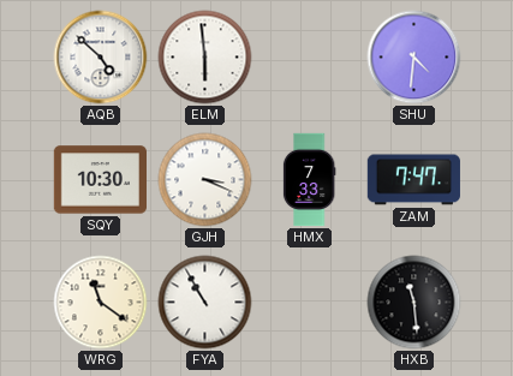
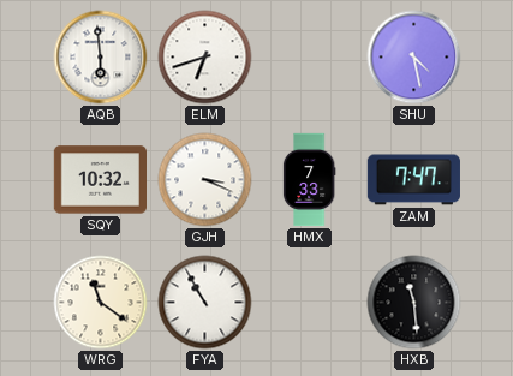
AQB: 4:52 -> 5:59 (101, 58)
ELM: 5:59 -> 6:42 (205, 58)
SHU: 4:31 -> 4:28 (414, 58)
SQY: 10:30 -> 10:32 (100, 180)
